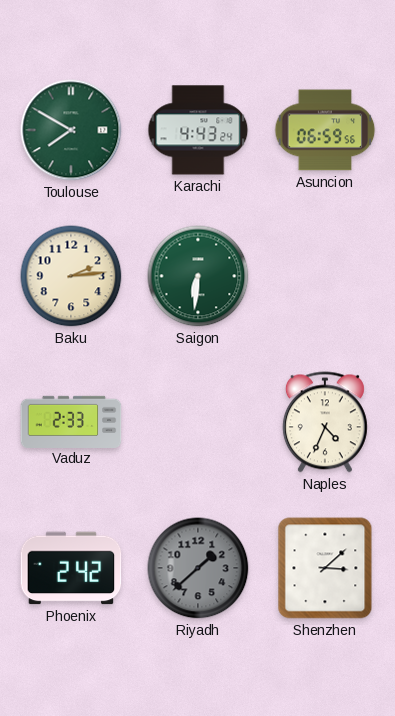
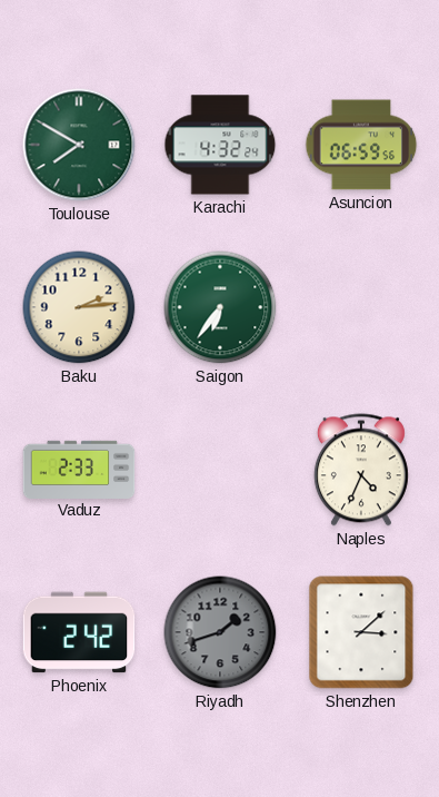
Karachi: 4:43 -> 4:32 (220, 145)
Saigon: 6:31 -> 6:36 (220, 307)
Riyadh: 1:38 -> 1:42 (220, 632)
